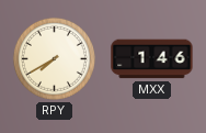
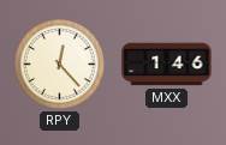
RPY: 7:40 -> 12:23 (59, 64)
